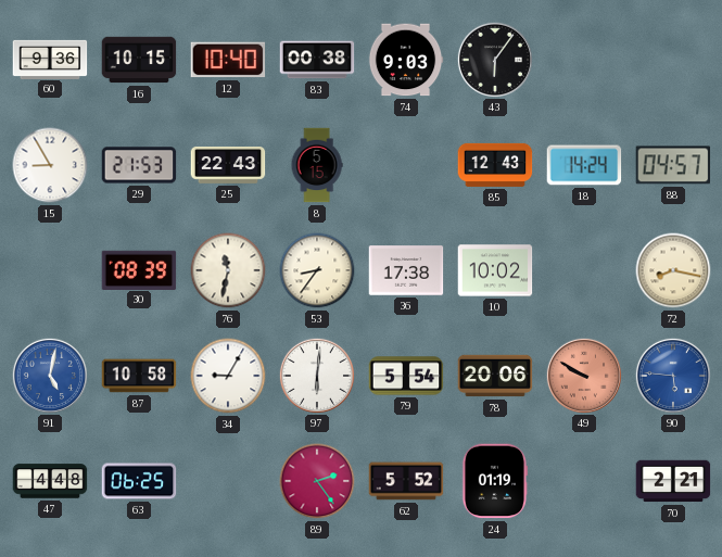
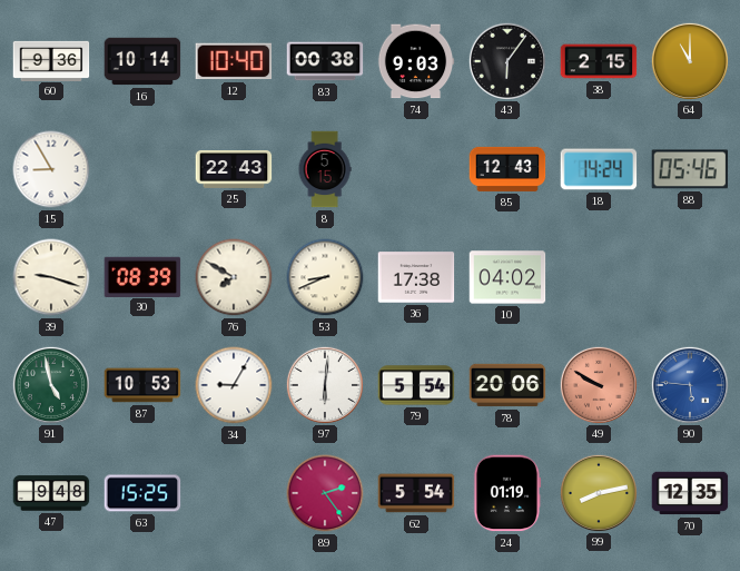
16: 10:15 -> 10:14 (142, 61)
38: none -> 2:15 (599, 61)
64: none -> 11:00 (689, 60)
29: 21:53 -> none (139, 165)
88: 04:57 -> 05:46 (690, 169)
39: none -> 9:18 (51, 277)
76: 11:32 -> 7:50 (234, 277)
53: 8:36 -> 8:41 (325, 277)
10: 10:02 -> 04:02 (507, 277)
72: 8:17 -> none (673, 270)
91: 5:02 -> 4:58 (50, 384)
91 dial: blue -> green (50, 384)
87: 10:58 -> 10:53 (142, 385)
47: 4:48 -> 9:48 (51, 493)
63: 06:25 -> 15:25 (142, 493)
62: 5:52 -> 5:54 (416, 493)
99: none -> 8:13 (598, 492)
70: 2:21 -> 12:35 (690, 493)
